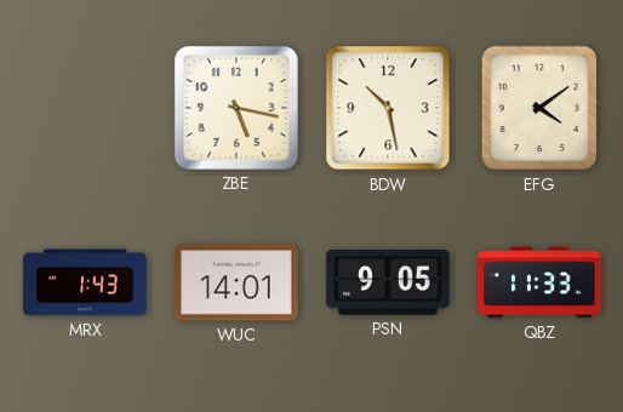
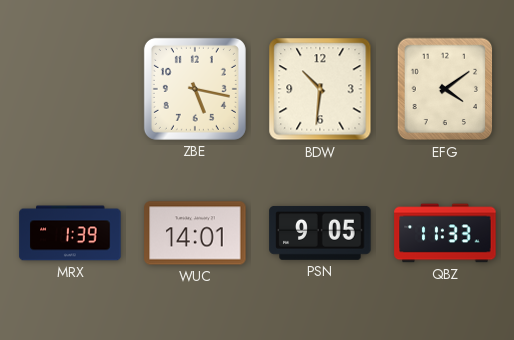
BDW: 10:28 -> 10:31 (320, 89)
MRX: 1:43 -> 1:39 (70, 233)
